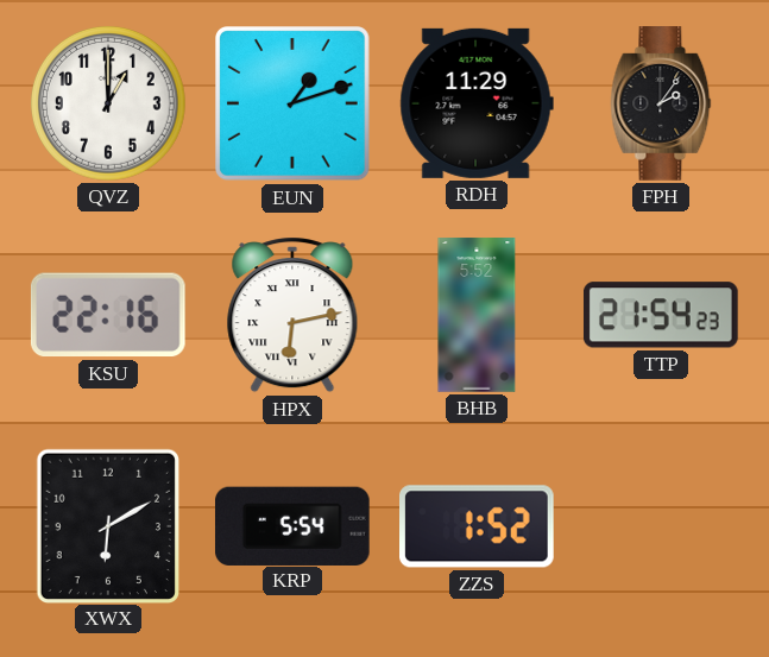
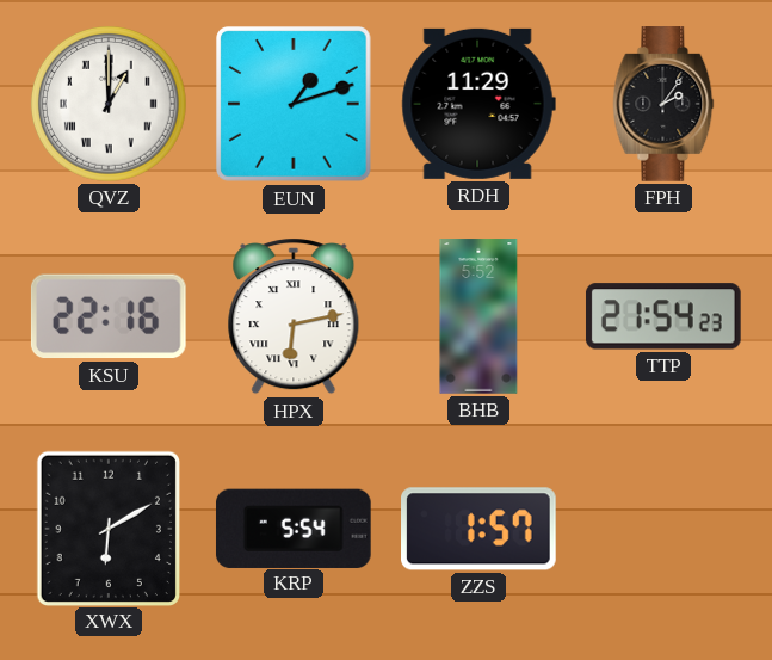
QVZ numerals: Arabic -> Roman (109, 104)
ZZS: 1:52 -> 1:57 (480, 529)
